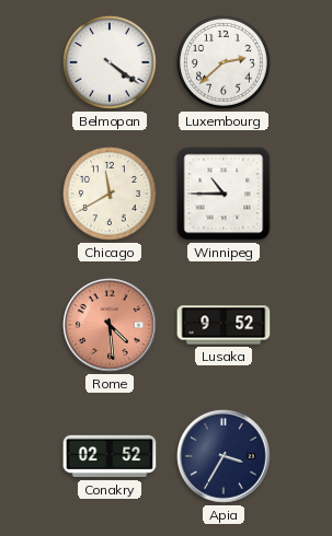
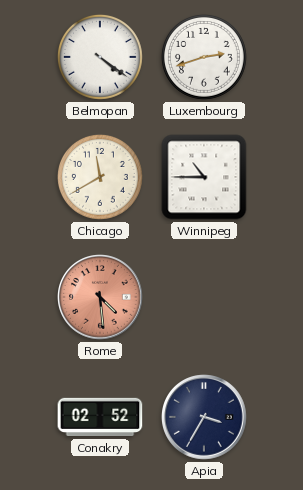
Luxembourg: 2:38 -> 2:42 (204, 57)
Lusaka: 9:52 -> none (224, 325)
